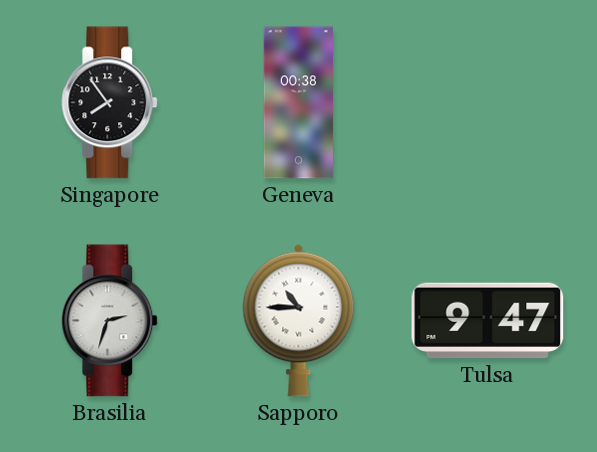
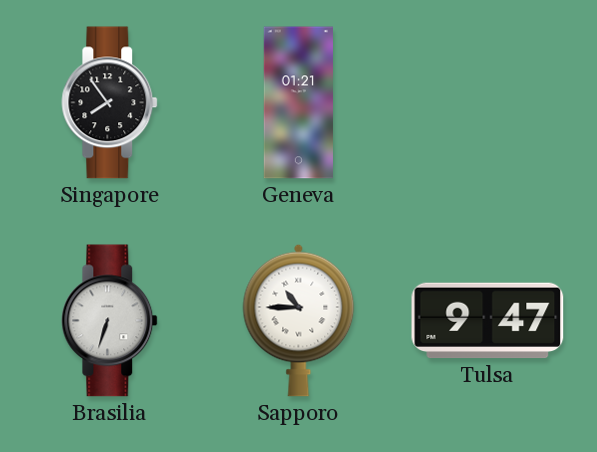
Geneva: 00:38 -> 01:21 (298, 103)
Brasilia: 2:33 -> 6:33 (110, 321)
